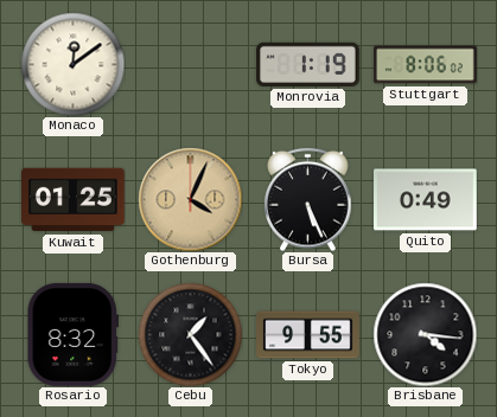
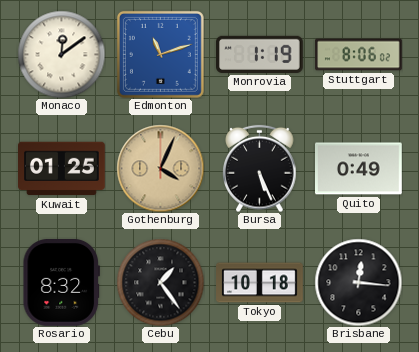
Edmonton: none -> 11:12 (160, 54)
Tokyo: 9:55 -> 10:18 (260, 283)
Brisbane: 4:16 -> 12:16 (358, 282)
